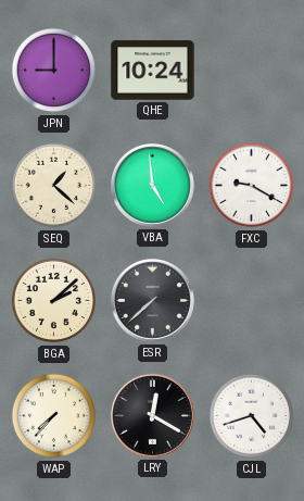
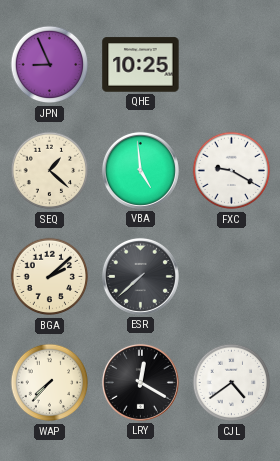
JPN: 9:00 -> 8:56 (50, 65)
QHE: 10:24 -> 10:25 (141, 65)
CJL: 4:42 -> 4:39 (232, 383)
